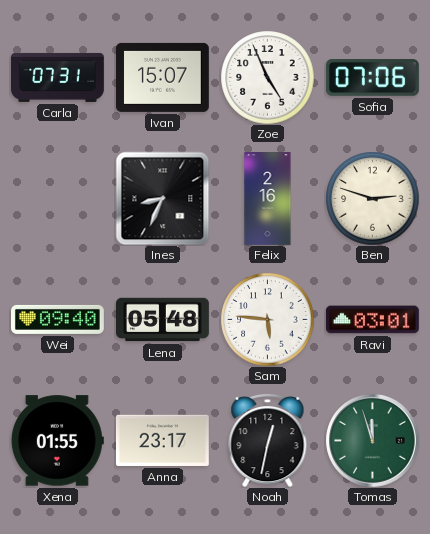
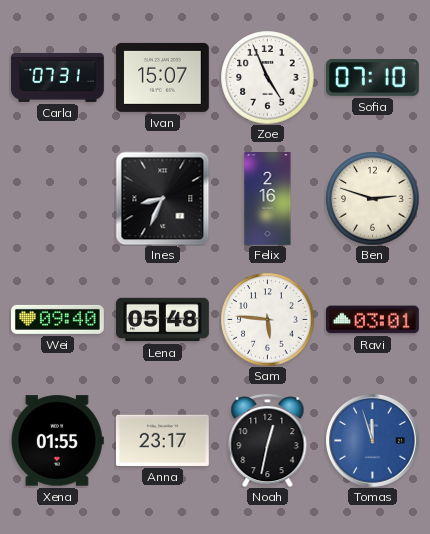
Sofia: 07:06 -> 07:10 (372, 78)
Tomas dial: green -> blue (372, 440)
